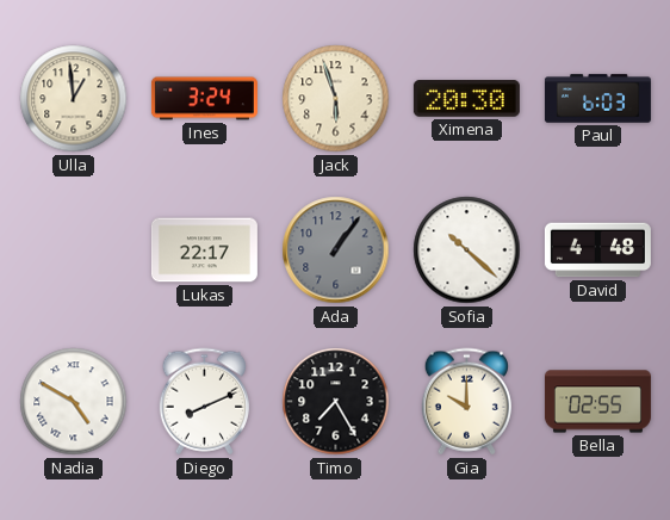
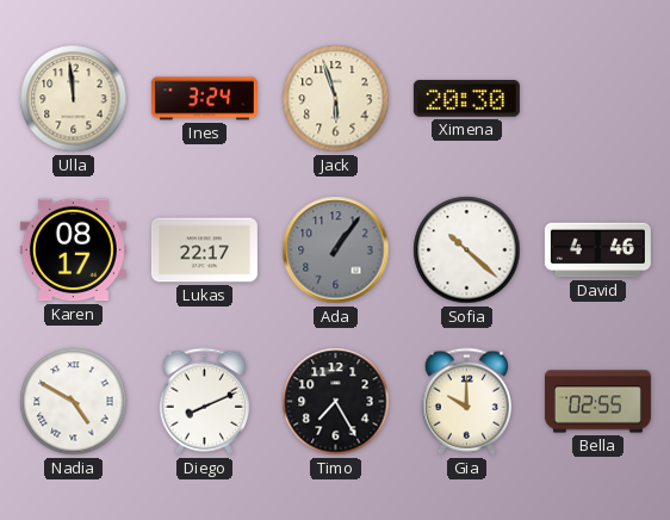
Ulla: 12:59 -> 11:59 (74, 99)
Paul: 6:03 -> none (597, 99)
Karen: none -> 08:17 (73, 250)
David: 4:48 -> 4:46 (597, 250)
